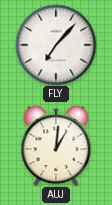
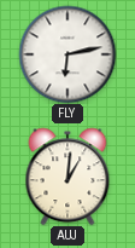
FLY: 7:07 -> 6:13 (67, 54)
